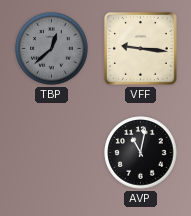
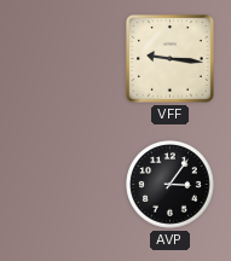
TBP: 12:38 -> none (52, 49)
AVP: 11:02 -> 3:06 (171, 185)
